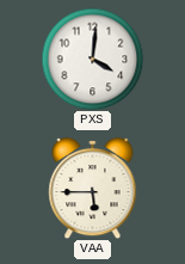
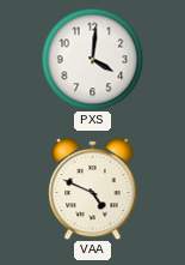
VAA: 5:45 -> 4:49 (93, 188)
